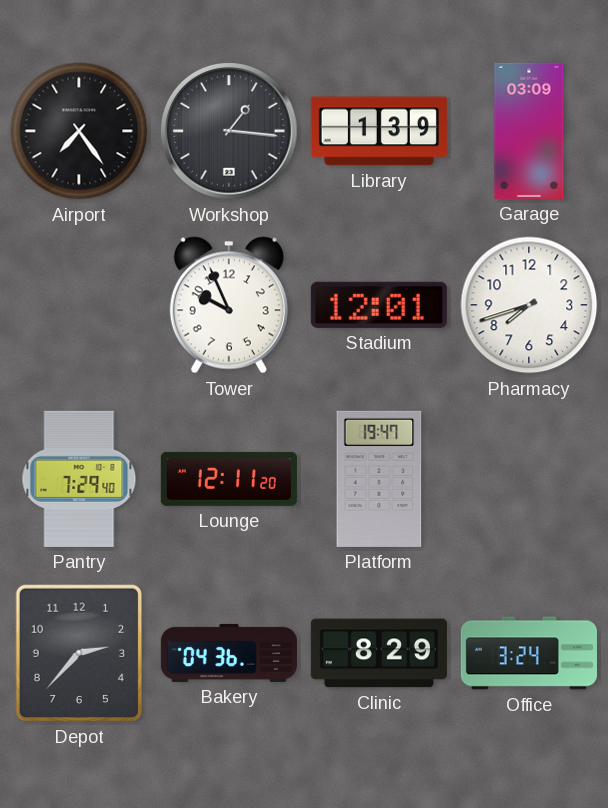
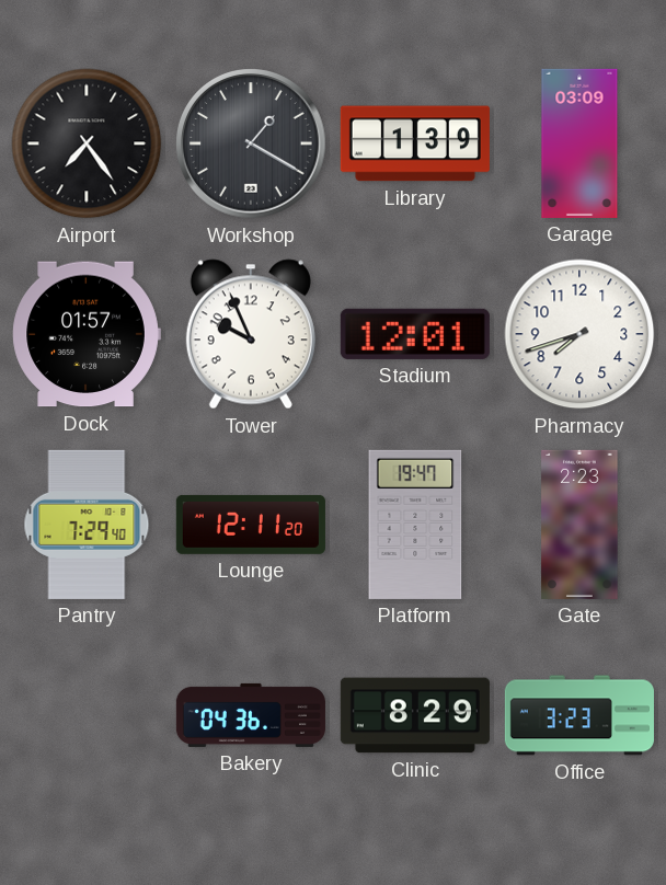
Workshop: 1:16 -> 1:20 (251, 143)
Dock: none -> 01:57 (87, 334)
Gate: none -> 2:23 (579, 525)
Depot: 2:37 -> none (79, 653)
Office: 3:24 -> 3:23 (579, 715)
